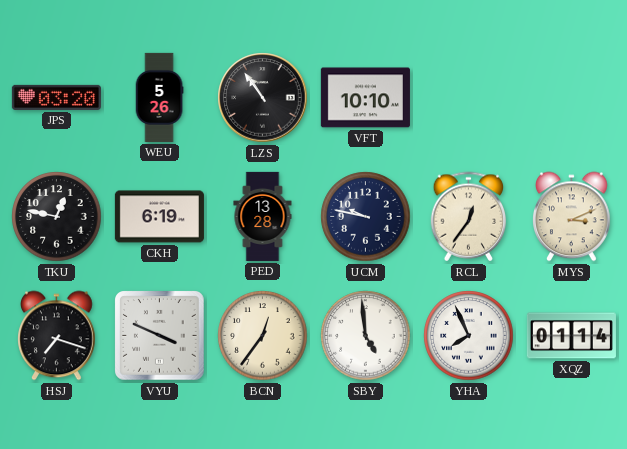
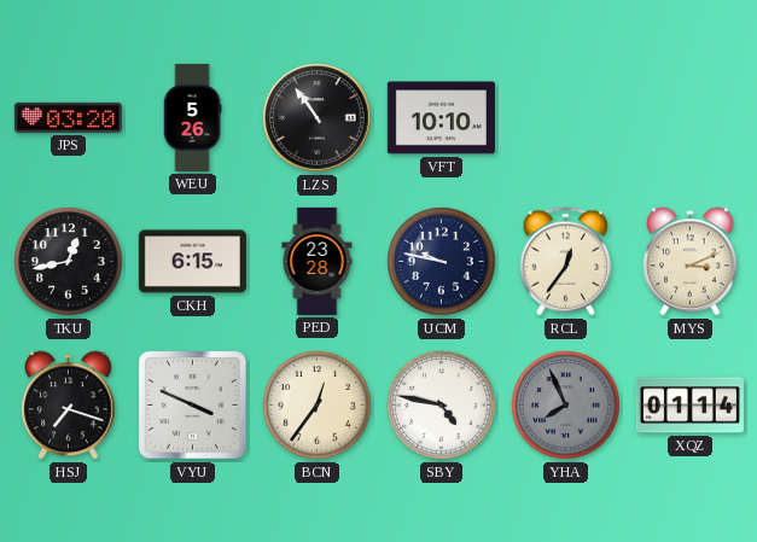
TKU: 12:47 -> 12:43 (69, 262)
CKH: 6:19 -> 6:15 (192, 262)
PED: 13:28 -> 23:28 (318, 261)
SBY: 4:59 -> 4:47 (442, 406)
YHA dial: white -> grey (566, 406)
